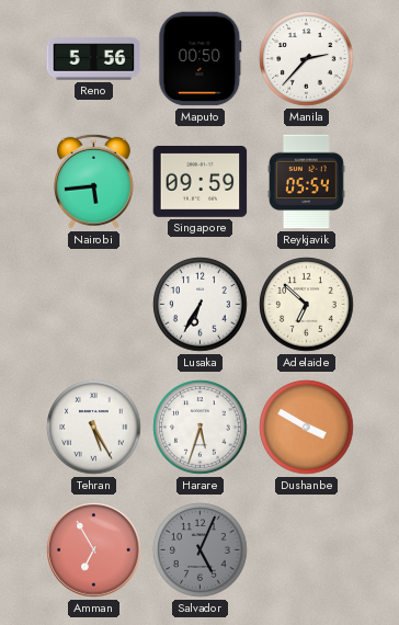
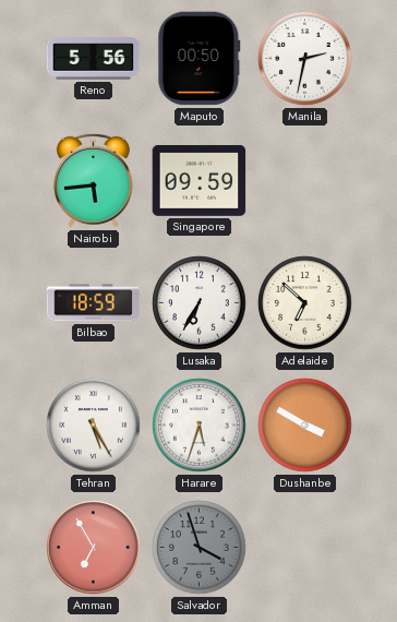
Manila: 2:37 -> 2:32 (305, 59)
Reykjavik: 05:54 -> none (306, 182)
Bilbao: none -> 18:59 (94, 303)
Salvador: 5:04 -> 3:57 (200, 548)
